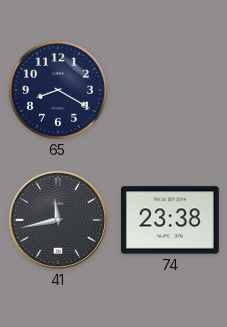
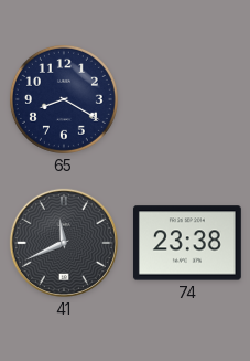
41: 11:43 -> 11:41 (64, 243)
